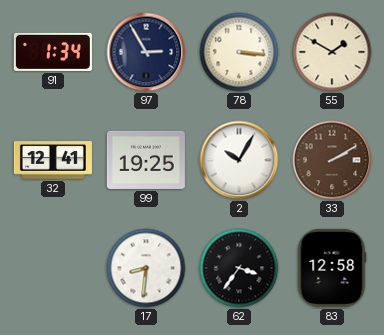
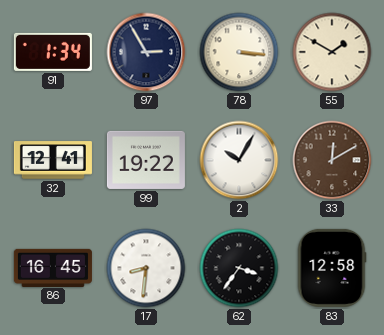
99: 19:25 -> 19:22 (146, 160)
33: 2:10 -> 12:10 (332, 160)
86: none -> 16:45 (53, 267)
